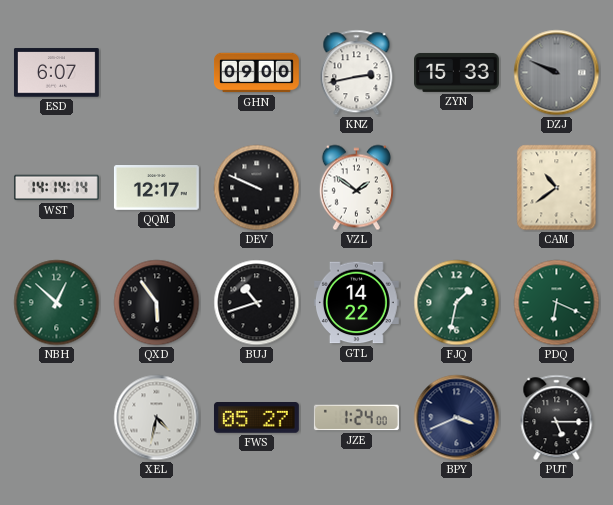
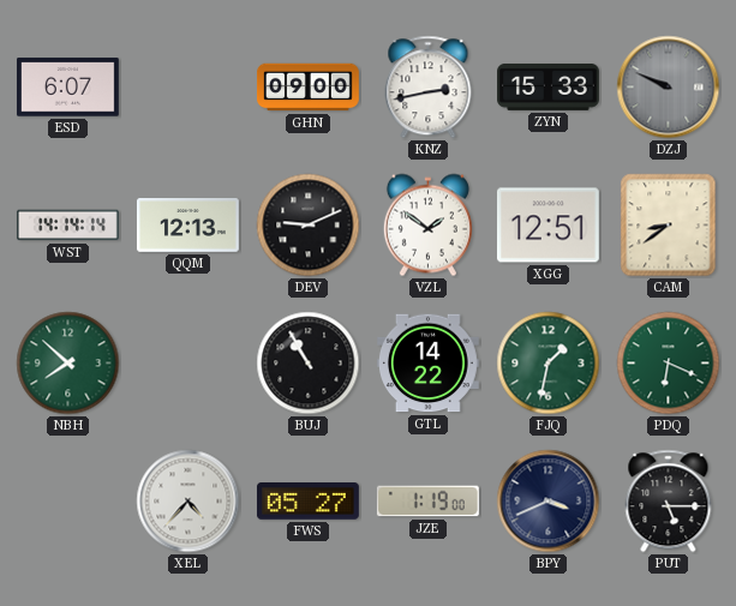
QQM: 12:17 -> 12:13 (187, 226)
DEV: 9:49 -> 9:11 (309, 226)
XGG: none -> 12:51 (547, 226)
CAM: 10:39 -> 8:39 (669, 226)
NBH: 12:52 -> 7:52 (68, 364)
QXD: 5:54 -> none (157, 303)
BUJ: 10:42 -> 10:55 (309, 364)
XEL: 4:32 -> 4:37 (189, 502)
JZE: 1:24 -> 1:19 (427, 502)
